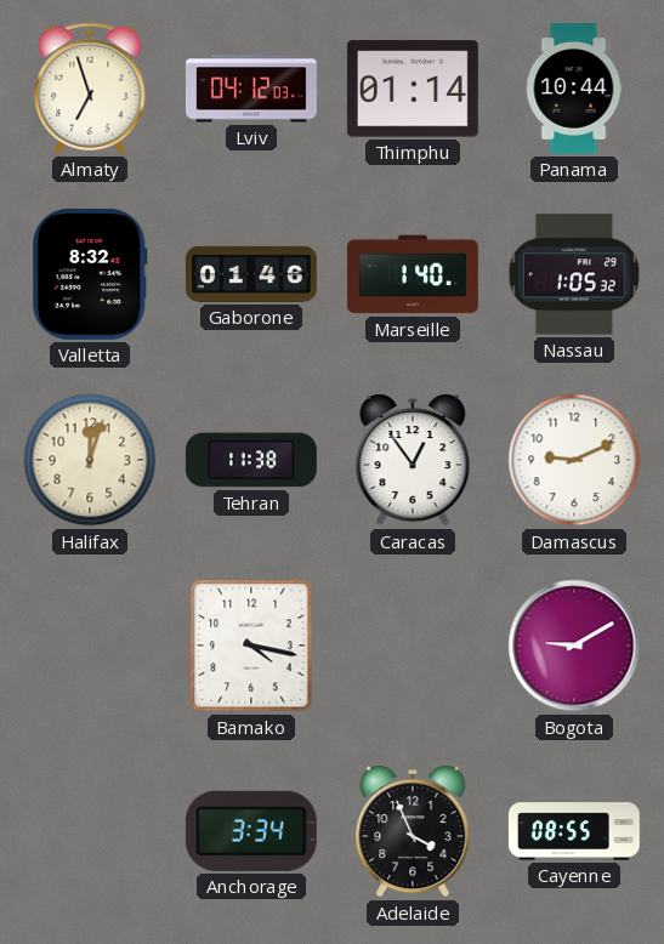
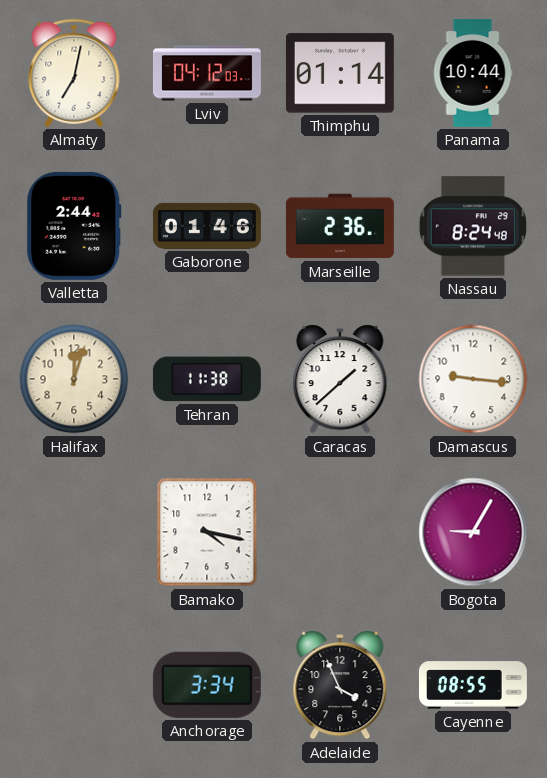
Almaty: 6:57 -> 7:02 (74, 73)
Valletta: 8:32 -> 2:44 (74, 226)
Marseille: 1:40 -> 2:36 (340, 226)
Nassau: 1:05 -> 8:24 (473, 226)
Caracas: 12:54 -> 1:38 (340, 380)
Damascus: 9:11 -> 9:16 (473, 379)
Bogota: 9:10 -> 9:05 (473, 532)
